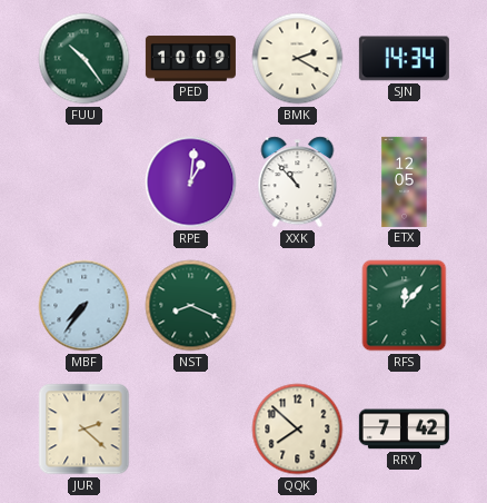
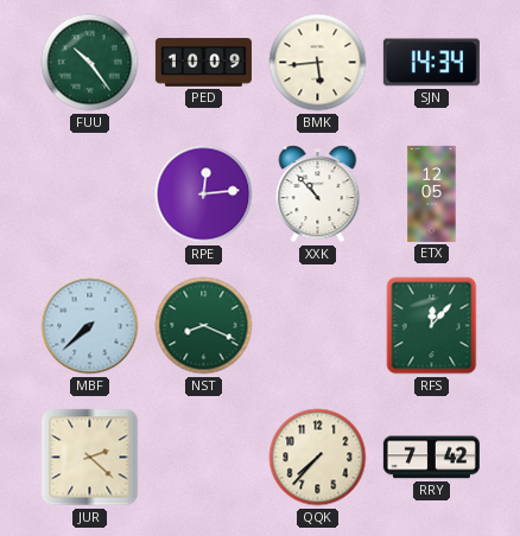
BMK: 2:20 -> 5:44 (318, 63)
RPE: 1:01 -> 12:14 (204, 194)
MBF: 7:36 -> 7:38 (90, 326)
QQK: 7:52 -> 7:37 (318, 458)
